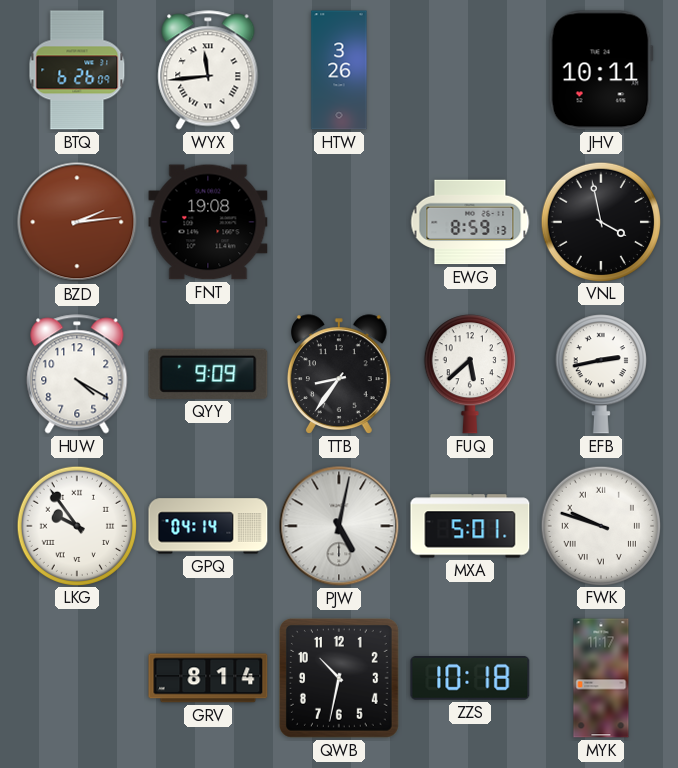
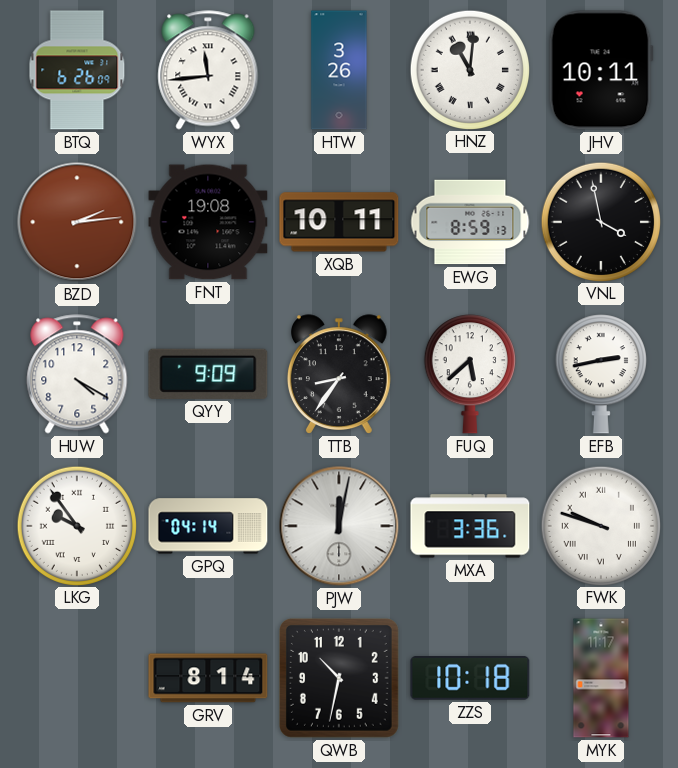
HNZ: none -> 11:01 (469, 69)
XQB: none -> 10:11 (339, 222)
PJW: 5:02 -> 12:02 (339, 526)
MXA: 5:01 -> 3:36 (470, 526)
